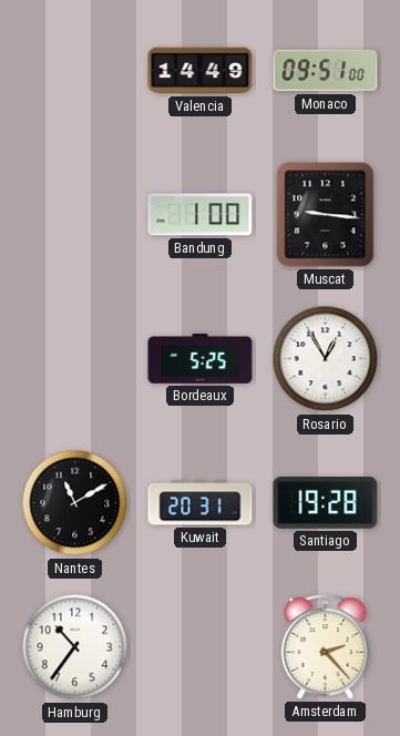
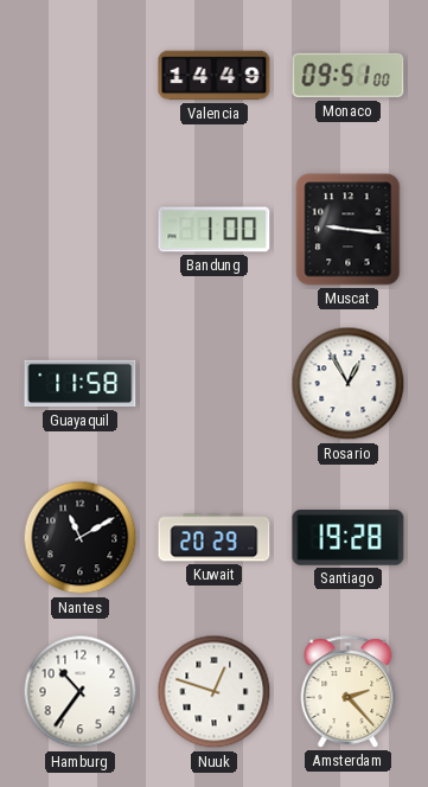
Guayaquil: none -> 11:58 (81, 384)
Bordeaux: 5:25 -> none (201, 359)
Kuwait: 20:31 -> 20:29 (215, 538)
Nuuk: none -> 12:48 (215, 692)
